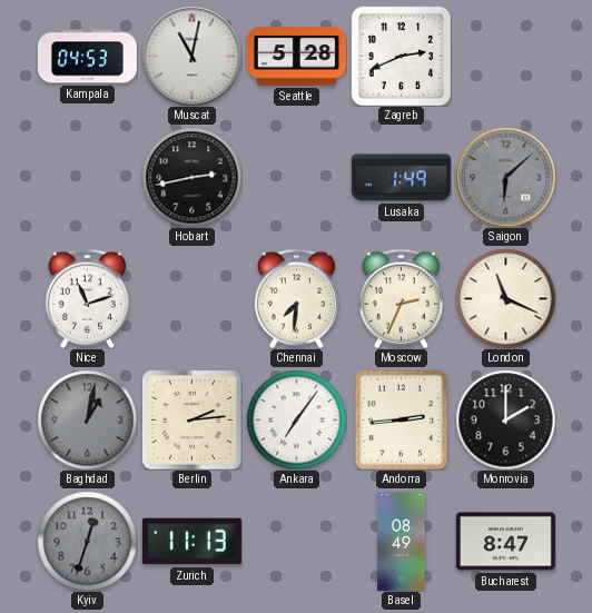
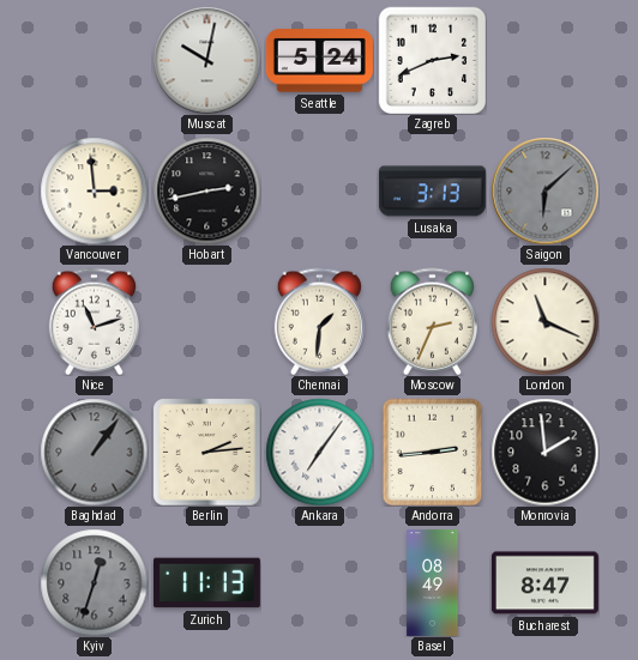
Kampala: 04:53 -> none (87, 57)
Muscat: 11:02 -> 10:02 (206, 60)
Seattle: 5:28 -> 5:24 (319, 61)
Vancouver: none -> 2:59 (94, 190)
Lusaka: 1:49 -> 3:13 (432, 192)
Chennai: 7:31 -> 1:31 (319, 321)
Baghdad: 1:02 -> 1:06 (94, 452)
Monrovia: 2:00 -> 1:59 (544, 452)
